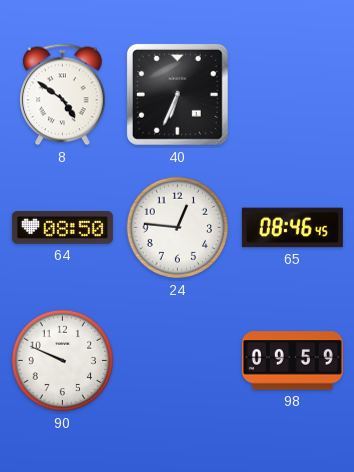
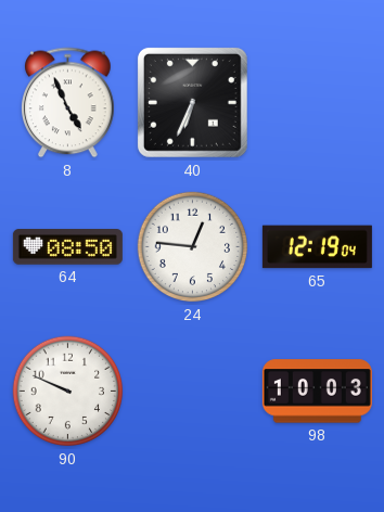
8: 4:51 -> 4:56 (68, 103)
65: 08:46 -> 12:19 (317, 247)
98: 09:59 -> 10:03 (317, 392)
